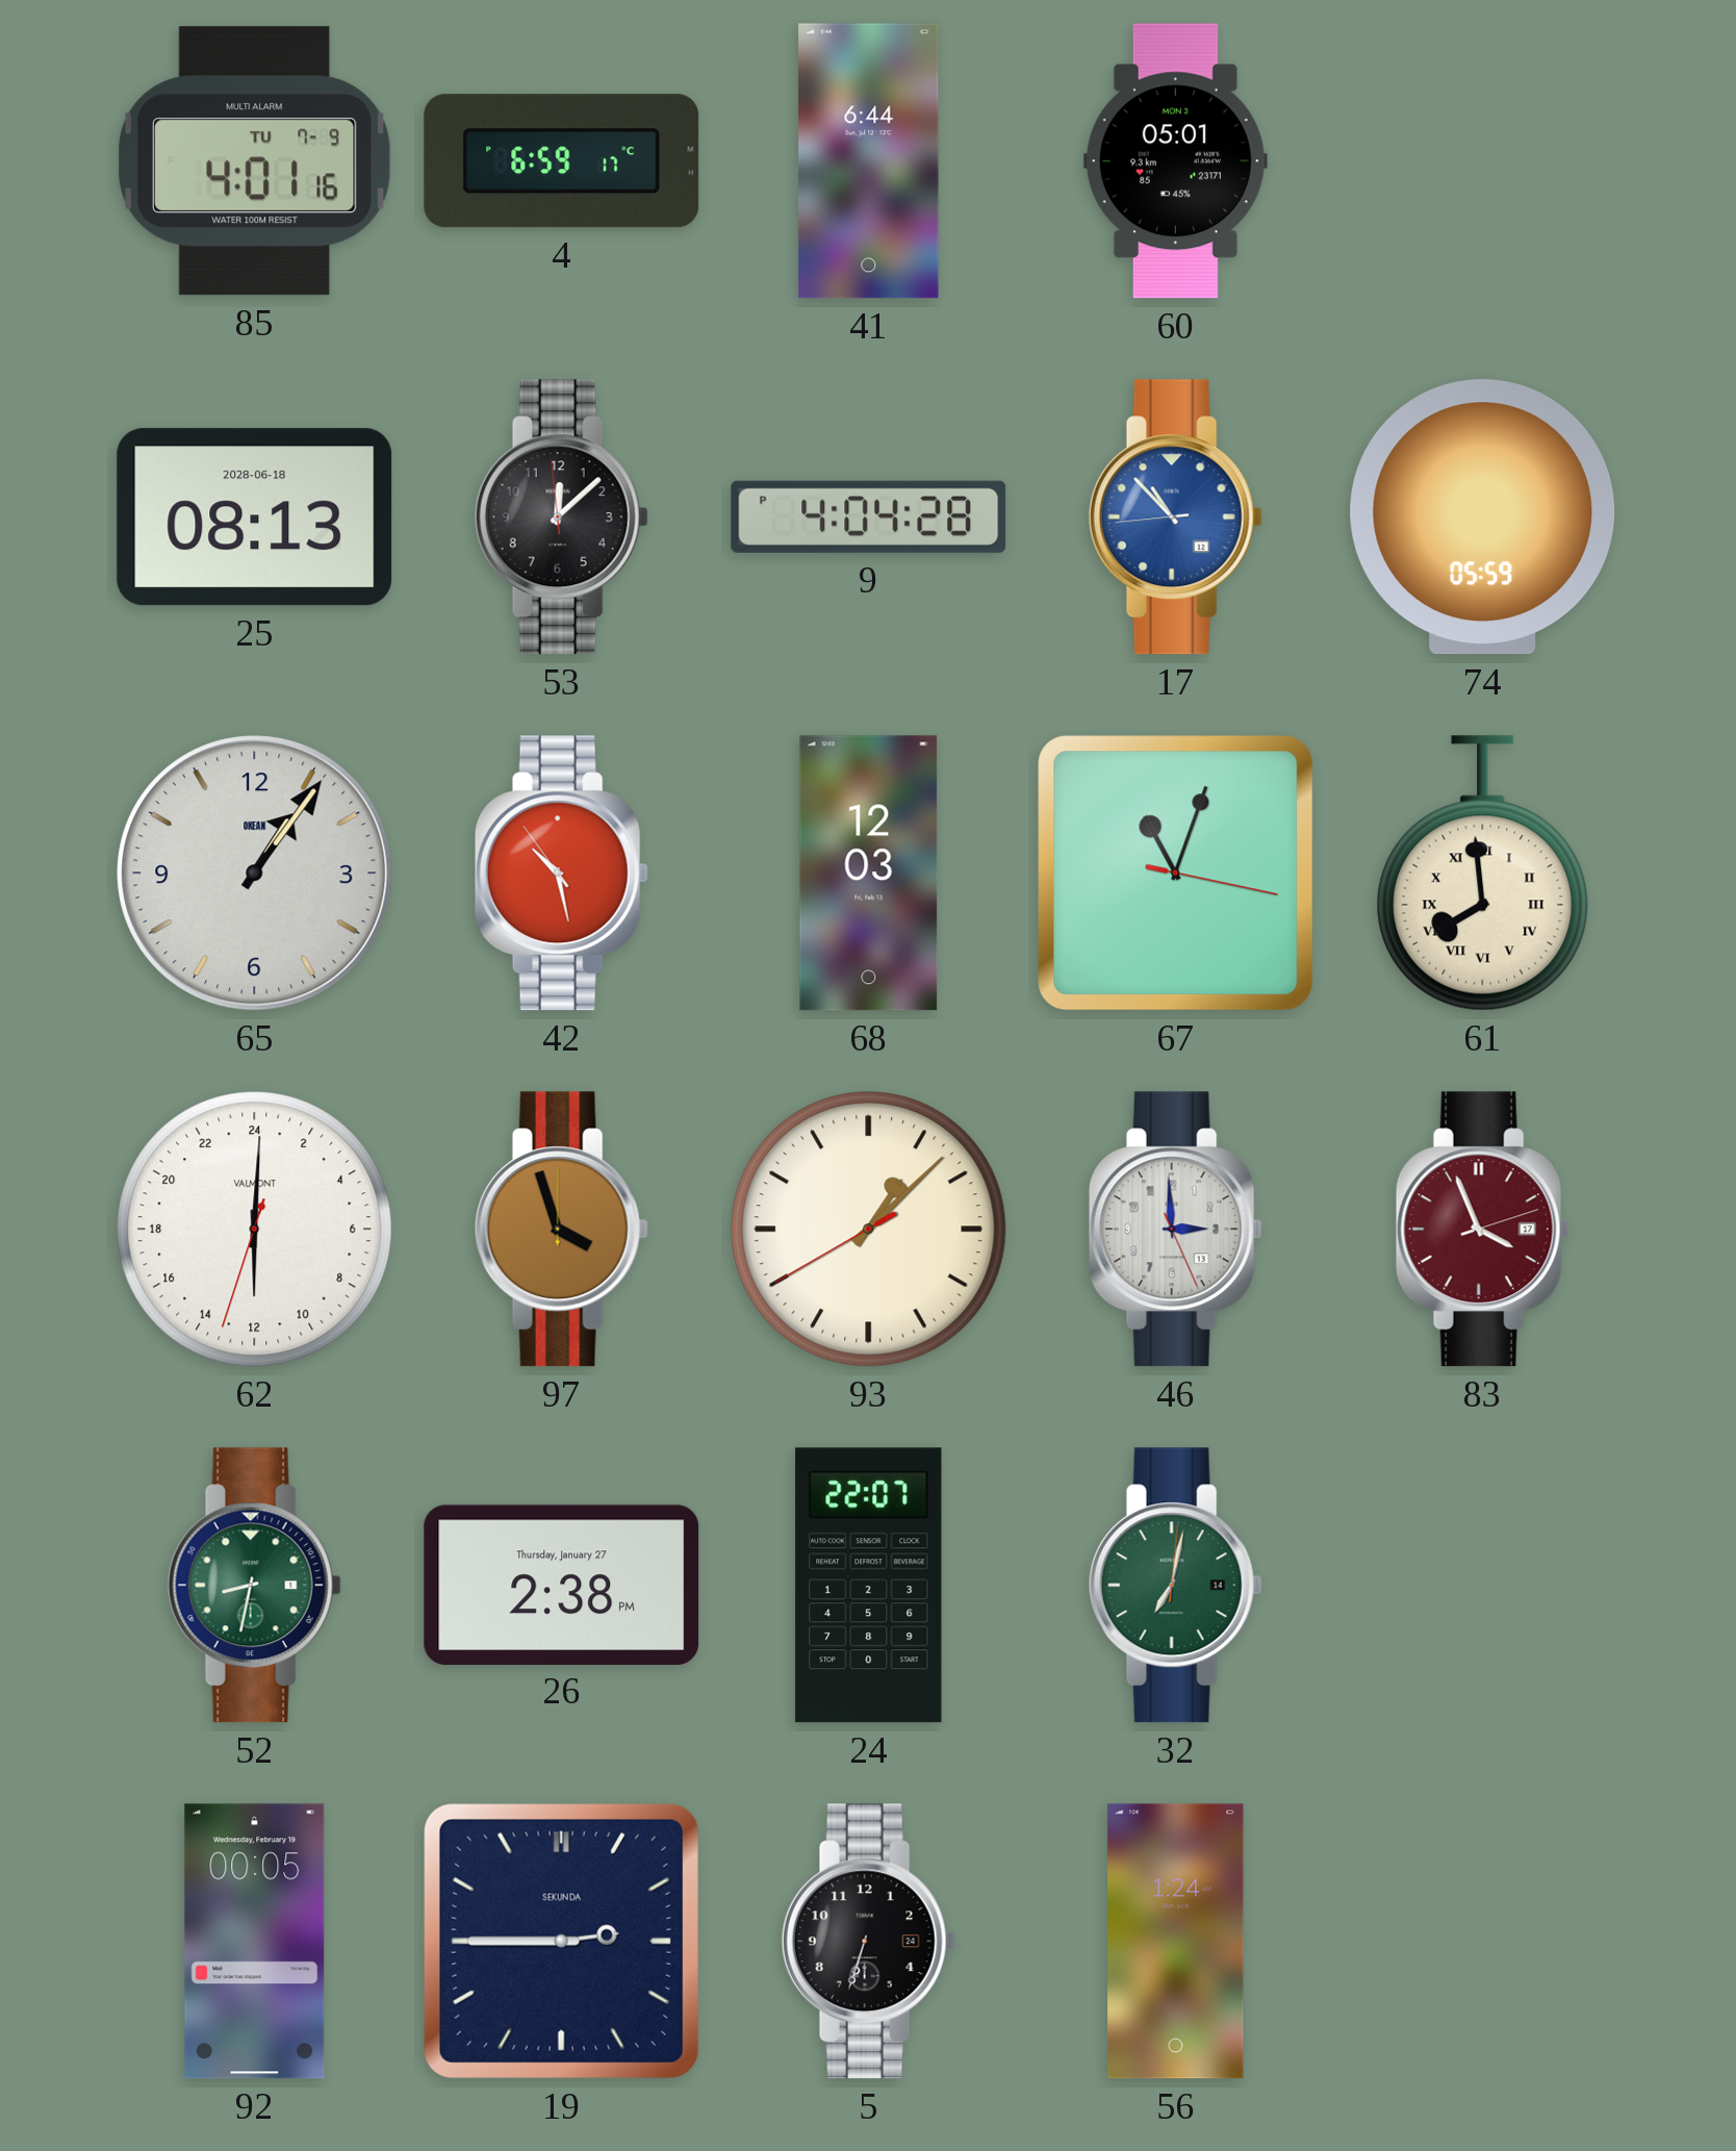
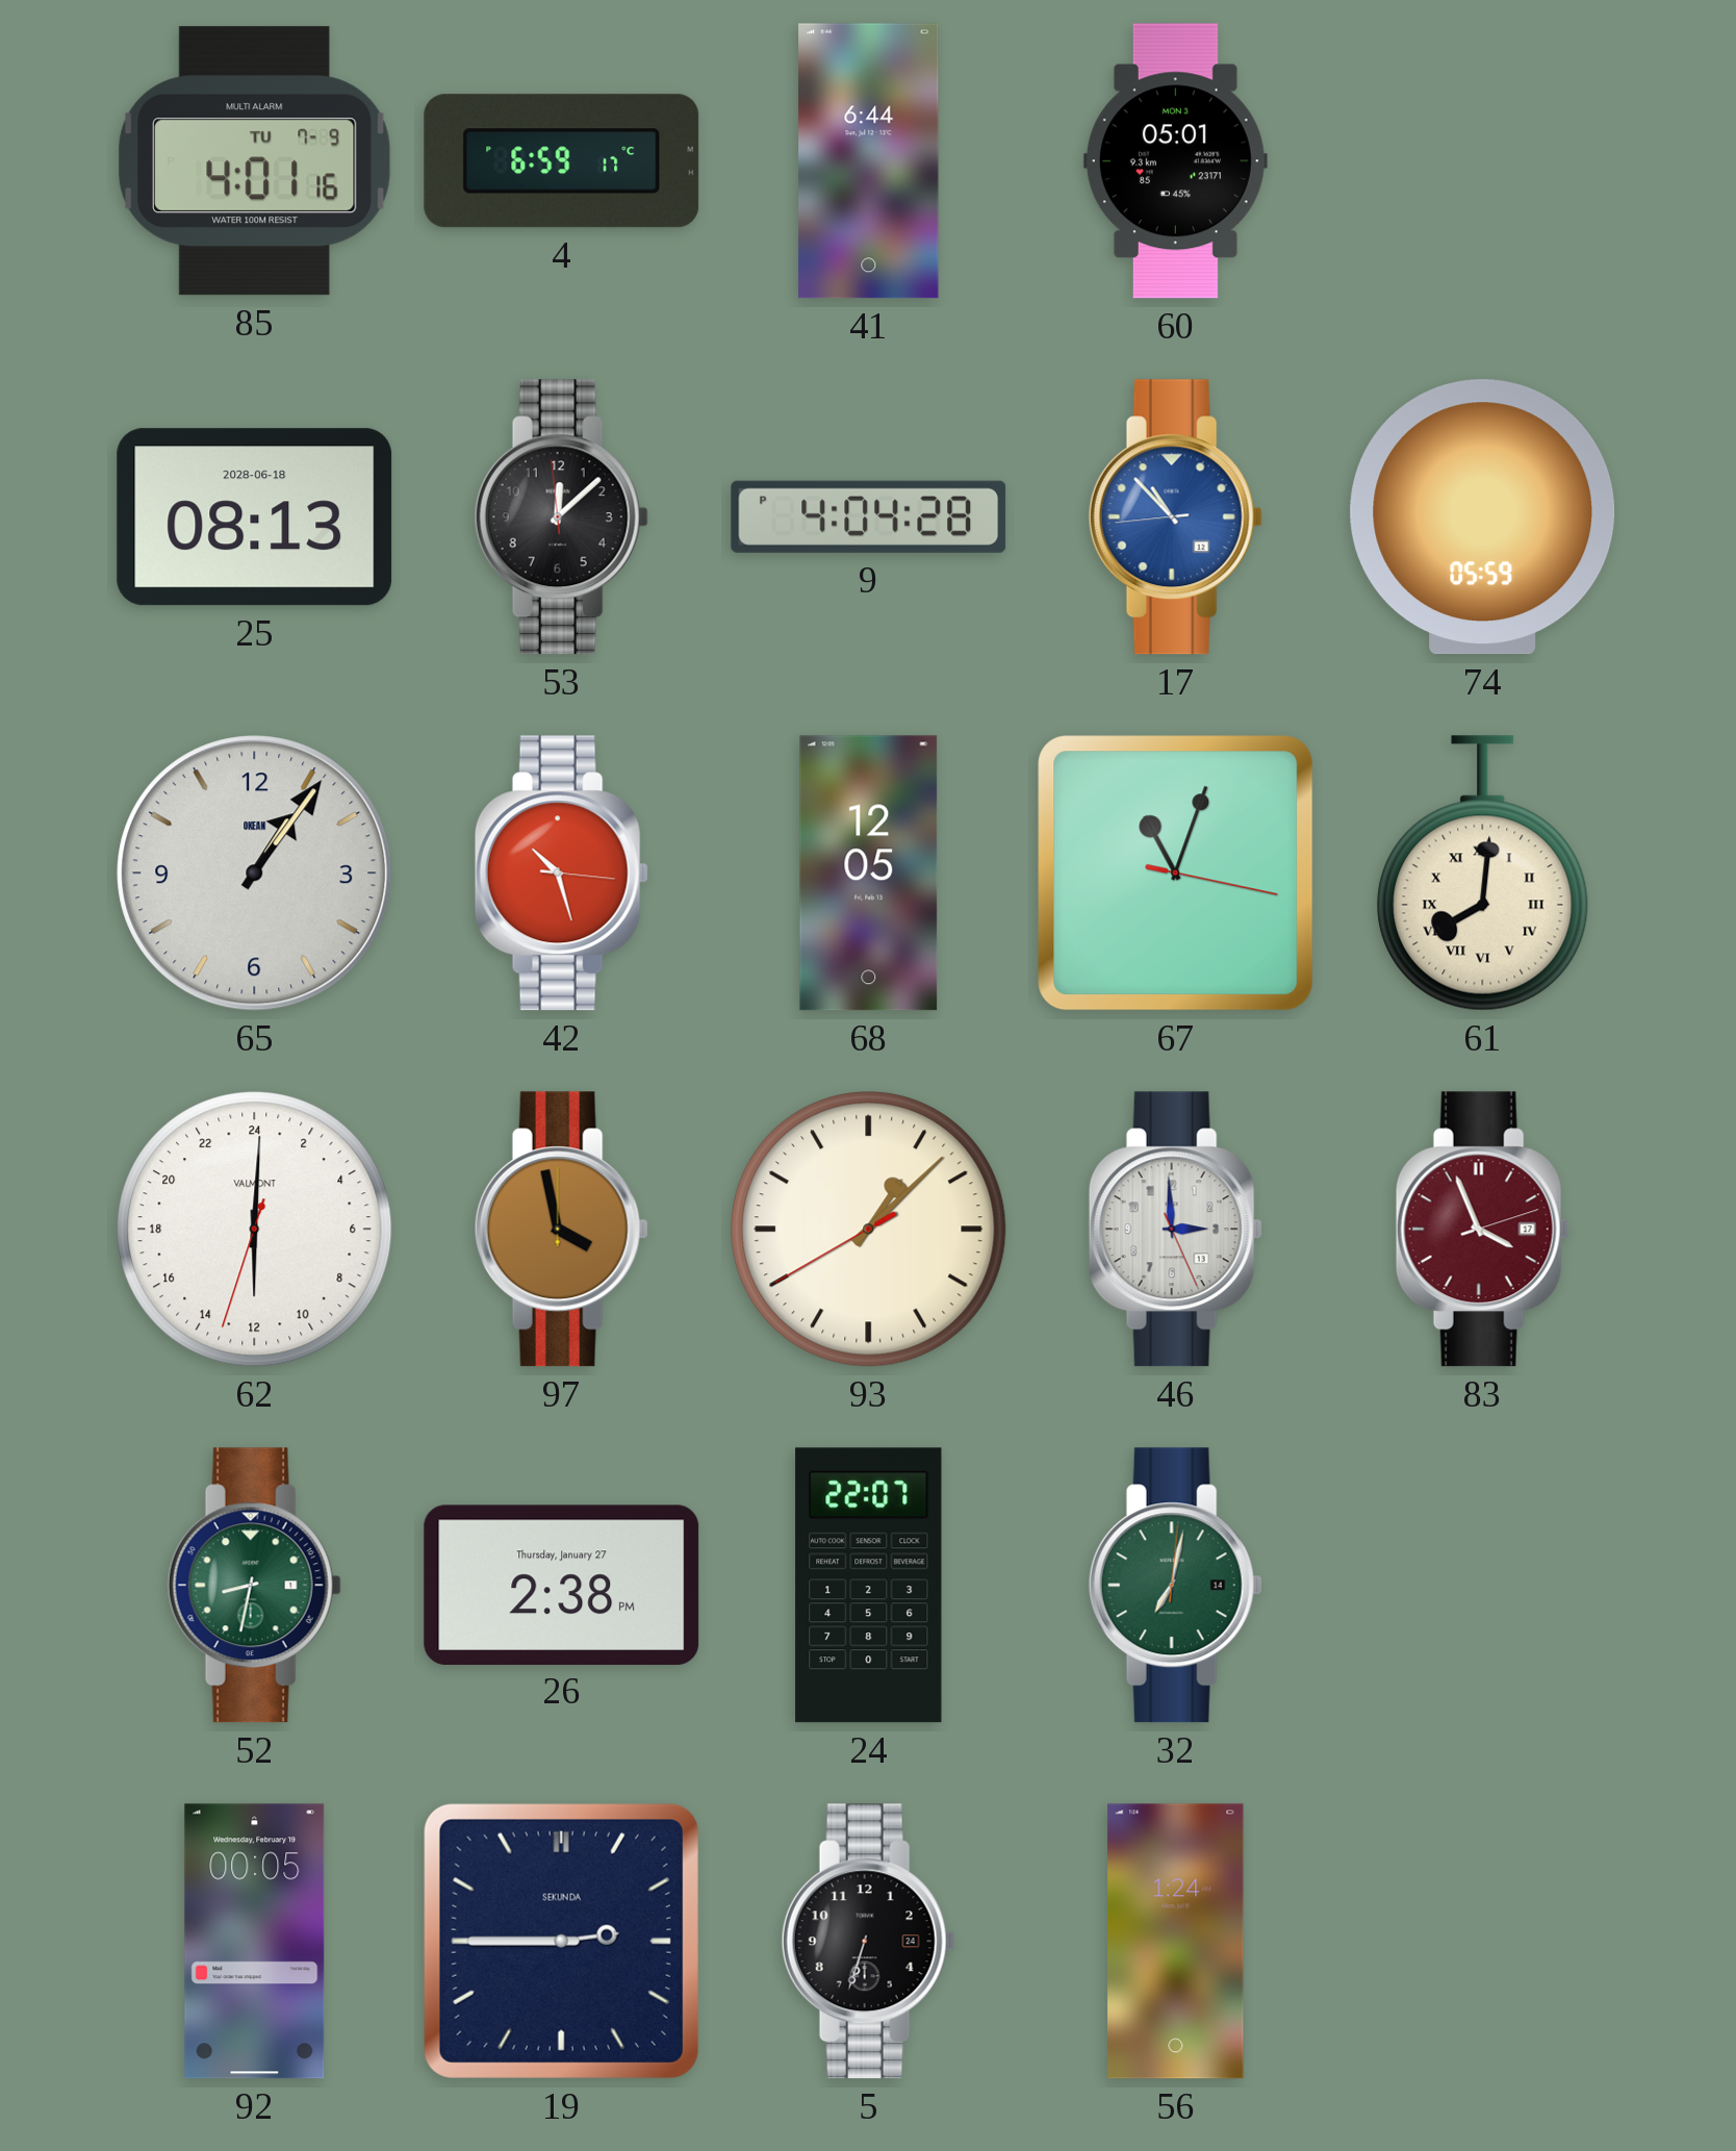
42: 10:27:54 -> 10:27:16 (561, 874)
68: 12:03 -> 12:05 (869, 874)
61: 7:59 -> 8:01 (1483, 874)
97: 3:57 -> 3:58 (561, 1230)
